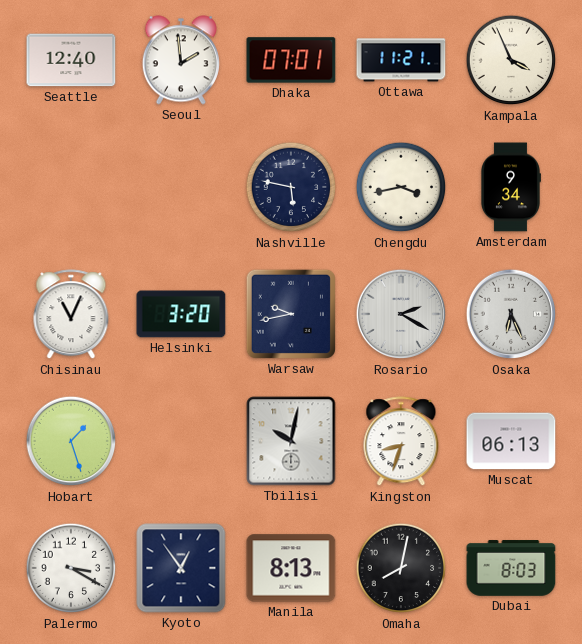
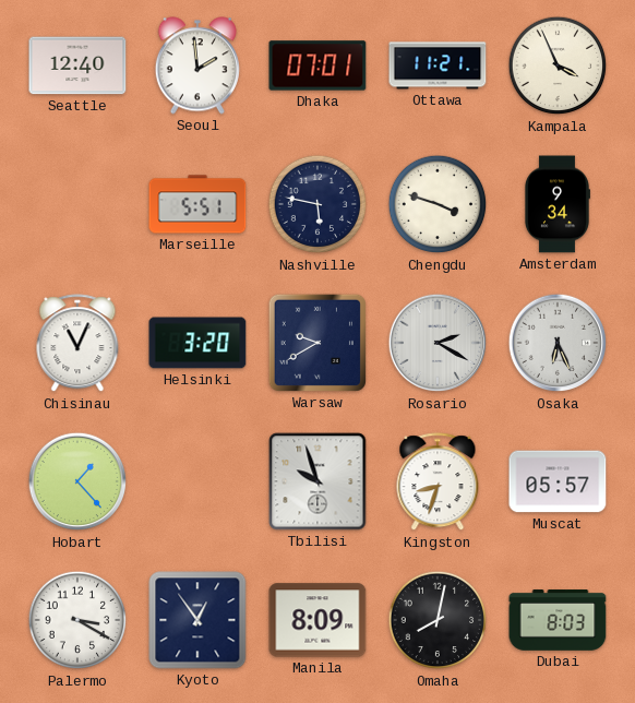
Marseille: none -> 5:51 (197, 204)
Chengdu: 3:43 -> 3:48 (438, 204)
Warsaw: 9:43 -> 9:40 (317, 343)
Hobart: 1:27 -> 1:23 (77, 481)
Tbilisi: 10:02 -> 9:57 (317, 481)
Muscat: 06:13 -> 05:57 (558, 481)
Manila: 8:13 -> 8:09 (317, 620)
